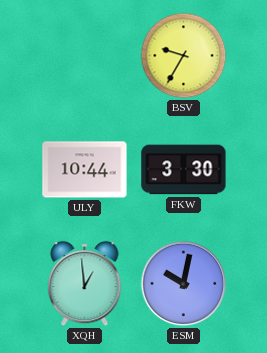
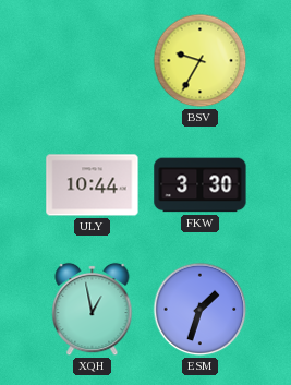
XQH: 12:59 -> 12:58 (93, 310)
ESM: 10:02 -> 1:33 (201, 310)
